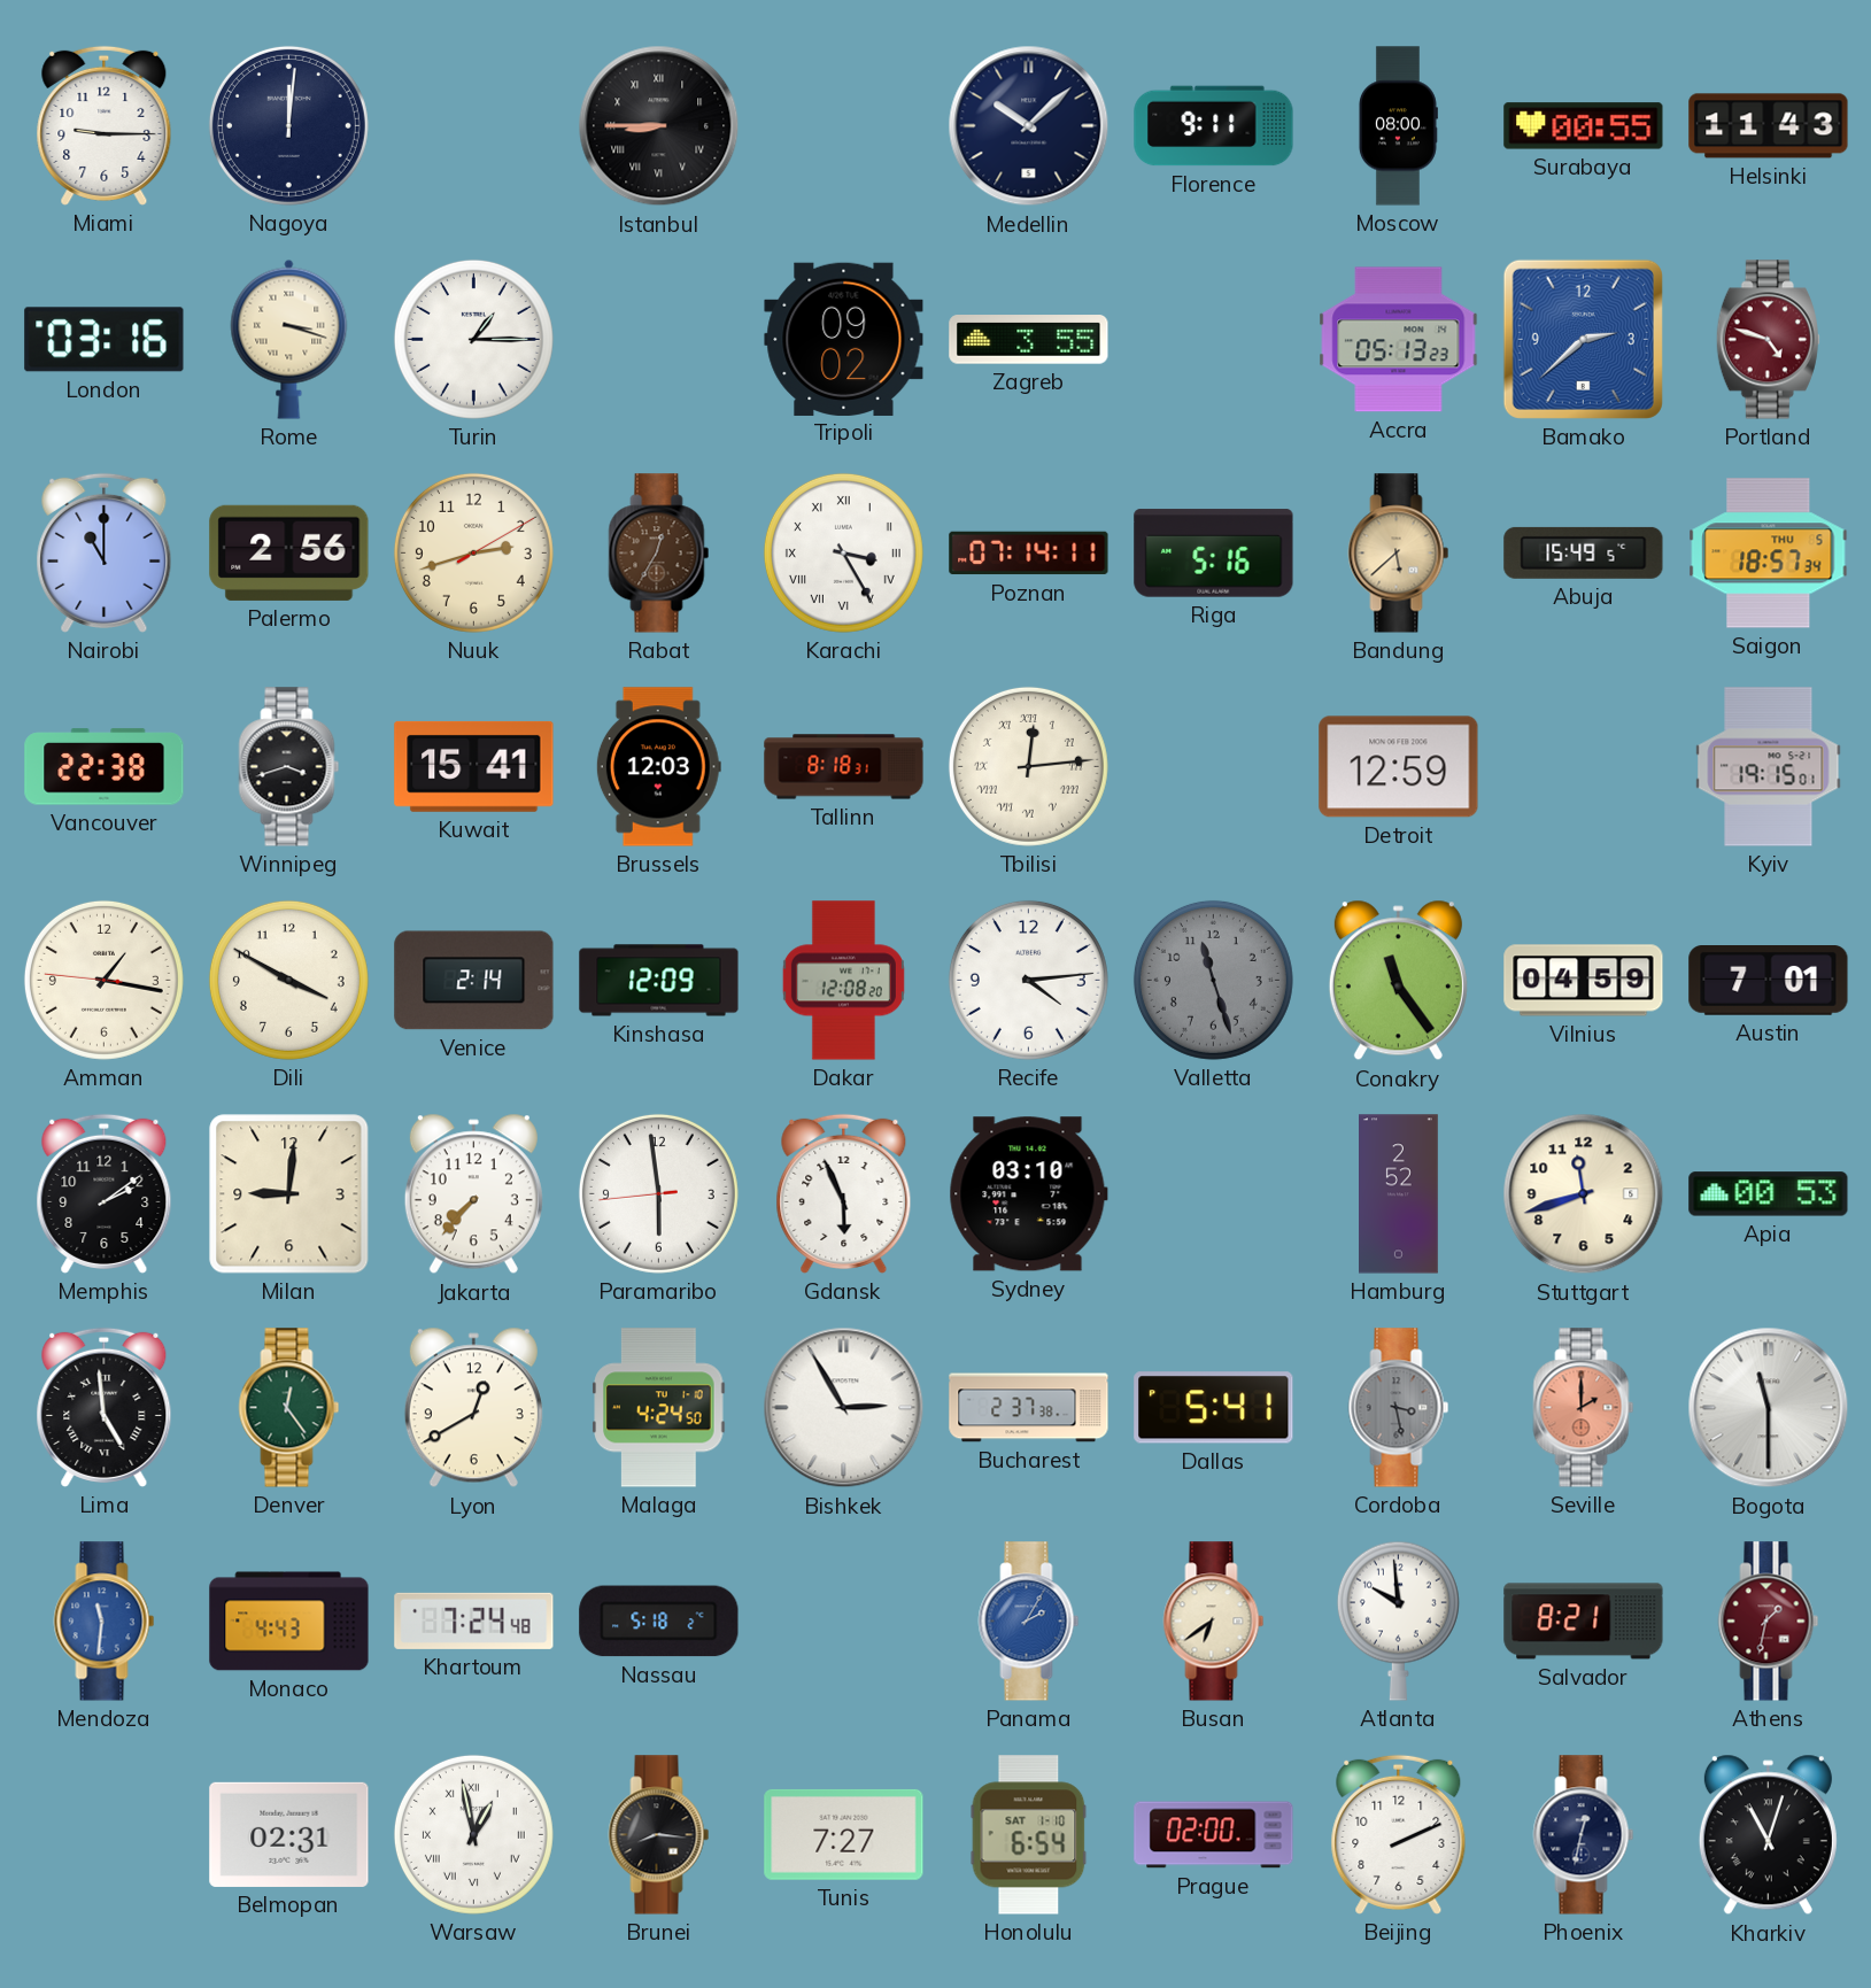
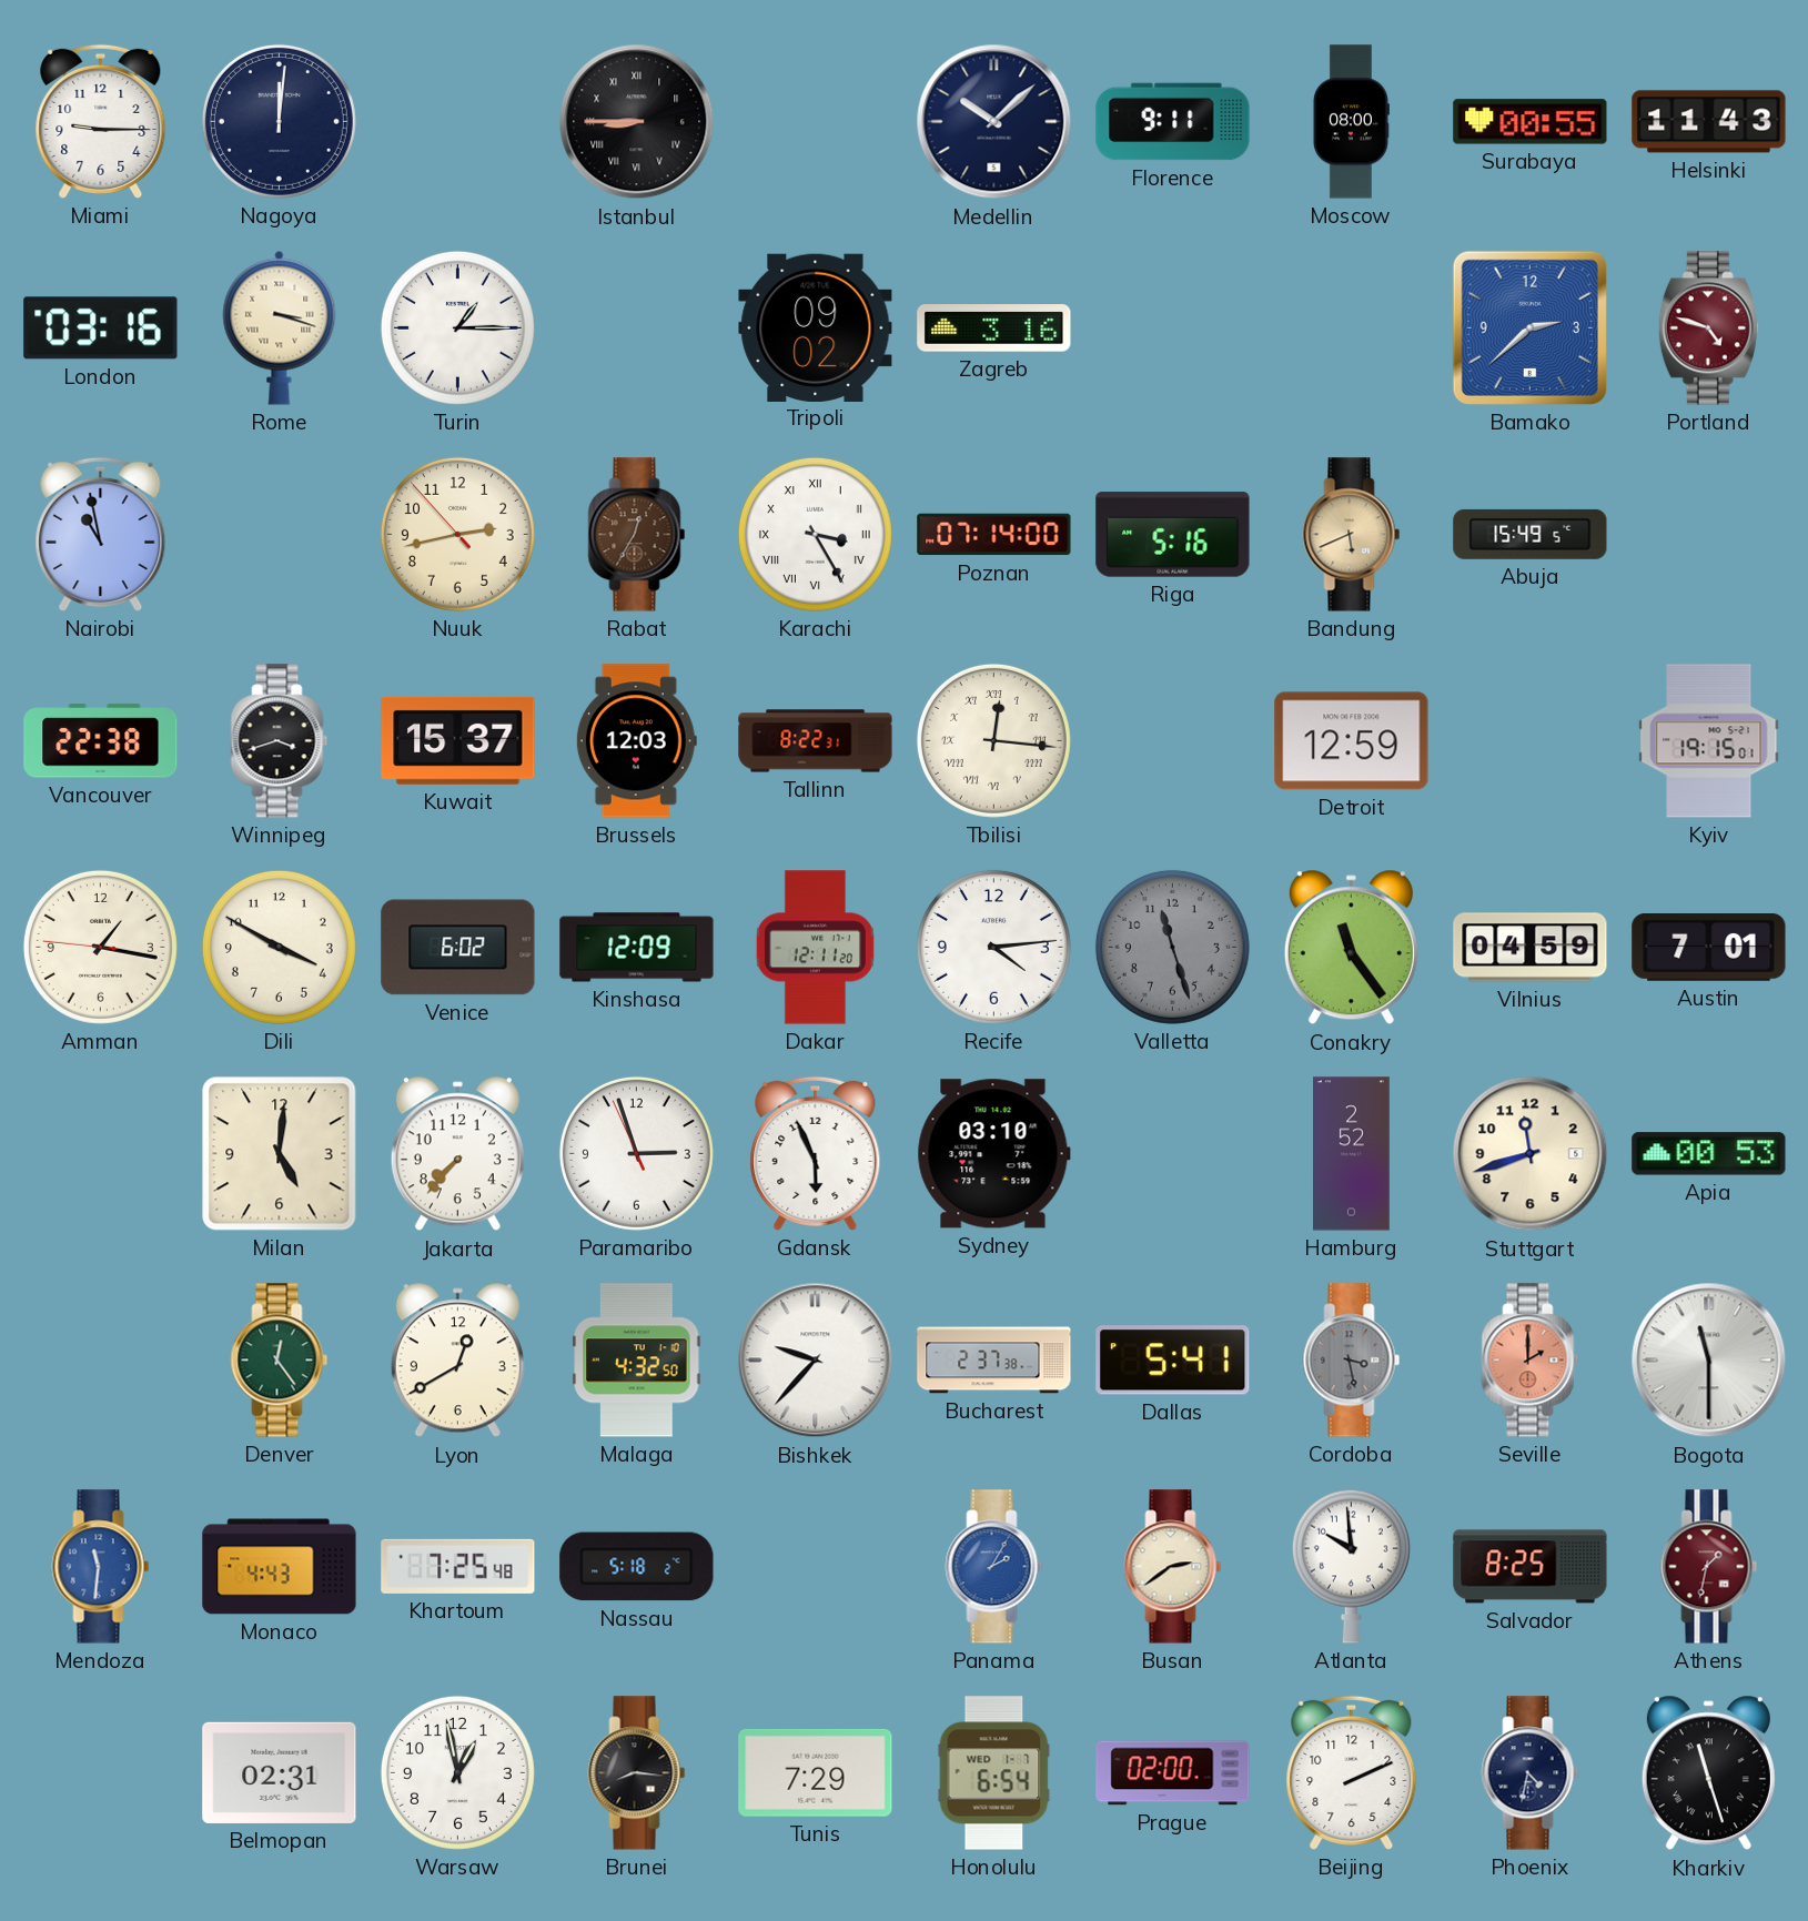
Zagreb: 3:55 -> 3:16 (994, 328)
Accra: 05:13 -> none (1399, 340)
Nairobi: 11:00 -> 10:58 (101, 534)
Palermo: 2:56 -> none (289, 552)
Nuuk: 2:42:10 -> 2:42:53 (457, 534)
Poznan: 07:14:11 -> 07:14:00 (994, 535)
Bandung: 5:38 -> 5:41 (1352, 535)
Saigon: 18:57 -> none (1769, 554)
Kuwait: 15:41 -> 15:37 (458, 740)
Tallinn: 8:18 -> 8:22 (816, 741)
Tbilisi: 12:14 -> 12:16 (993, 740)
Venice: 2:14 -> 6:02 (458, 948)
Dakar: 12:08 -> 12:11 (815, 948)
Memphis: 2:09 -> none (105, 1193)
Milan: 9:01 -> 5:01 (280, 1154)
Paramaribo: 5:58 -> 2:56 (636, 1153)
Lima: 4:59 -> none (105, 1407)
Malaga: 4:24 -> 4:32 (637, 1361)
Bishkek: 2:55 -> 9:37 (816, 1361)
Khartoum: 7:24 -> 7:25 (458, 1566)
Busan: 6:39 -> 2:39 (1173, 1567)
Salvador: 8:21 -> 8:25 (1531, 1567)
Warsaw numerals: Roman -> Arabic (457, 1772)
Tunis: 7:27 -> 7:29 (816, 1772)
Honolulu date: SAT 1-10 -> WED 1-7 (994, 1773)
Phoenix: 12:32 -> 4:32 (1531, 1773)
Kharkiv: 11:03 -> 11:27 (1708, 1773)
